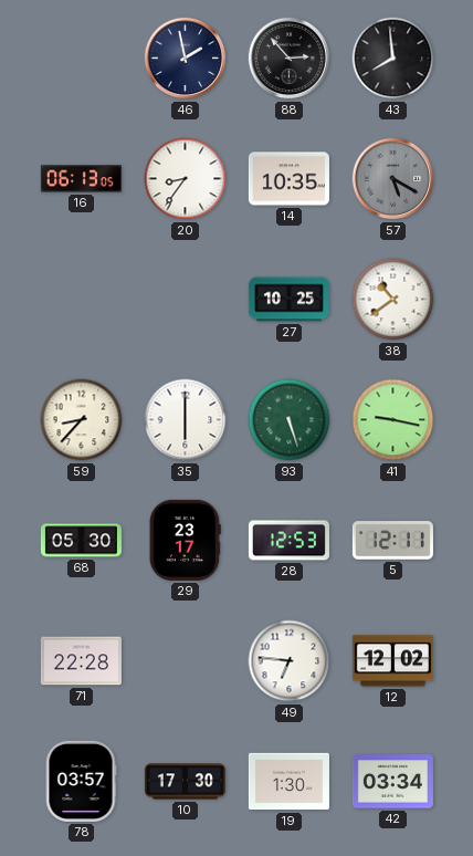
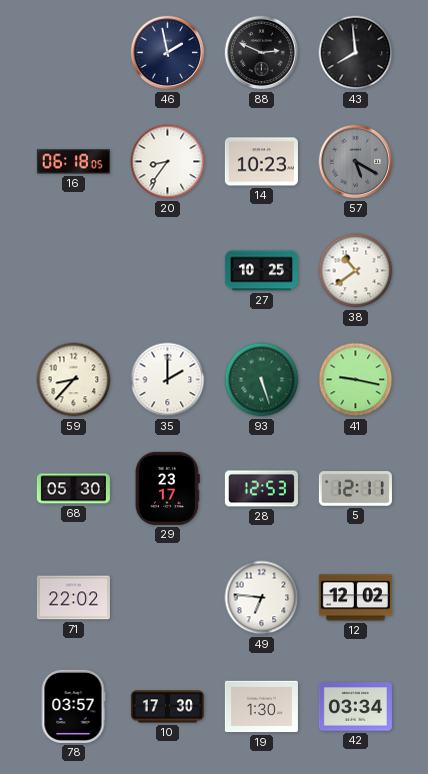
88: 2:53 -> 2:49 (262, 53)
16: 06:13 -> 06:18 (73, 162)
14: 10:35 -> 10:23 (261, 162)
35: 6:00 -> 2:00 (168, 380)
71: 22:28 -> 22:02 (73, 598)
